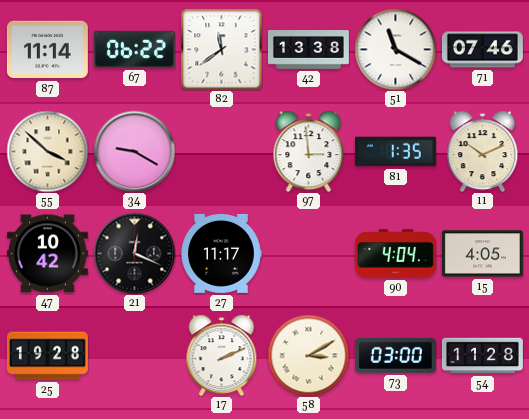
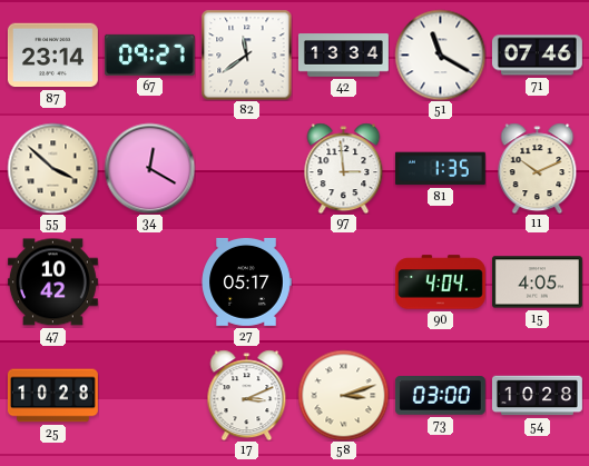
87: 11:14 -> 23:14 (52, 56)
67: 06:22 -> 09:27 (149, 54)
42: 13:38 -> 13:34 (343, 56)
34: 9:20 -> 12:20 (149, 168)
21: 12:19 -> none (134, 253)
27: 11:17 -> 05:17 (246, 281)
25: 19:28 -> 10:28 (52, 396)
17: 2:11 -> 3:11 (247, 395)
58: 3:10 -> 3:12 (343, 395)
54: 11:28 -> 10:28 (537, 396)
